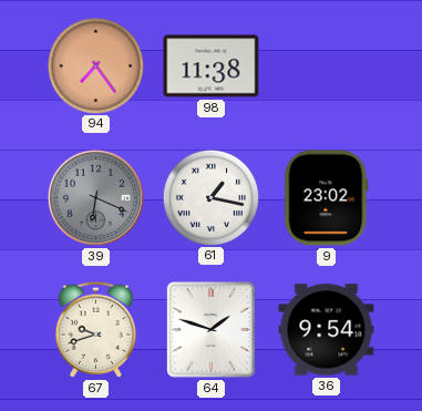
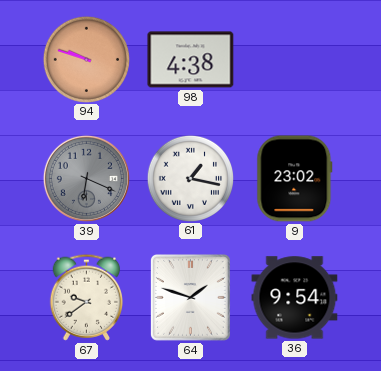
94: 7:24 -> 9:48 (86, 59)
98: 11:38 -> 4:38 (191, 60)
67: 9:42 -> 9:39 (86, 297)
